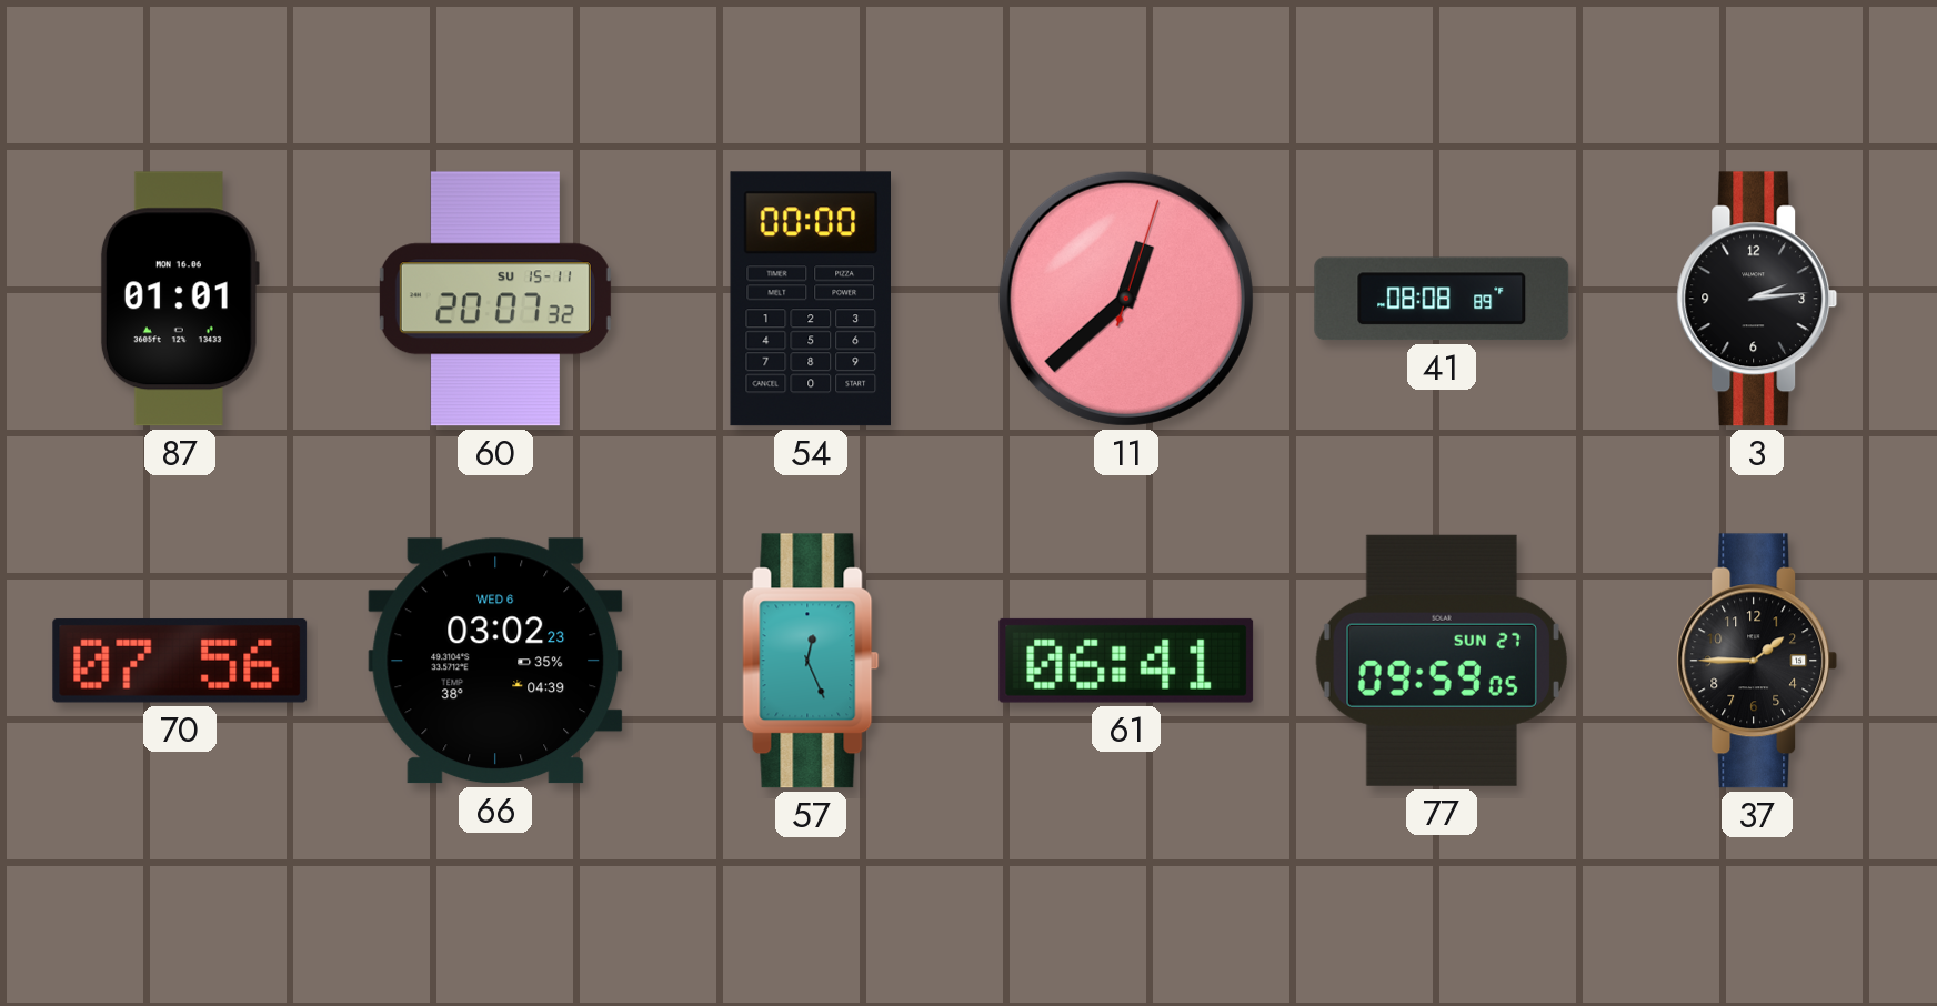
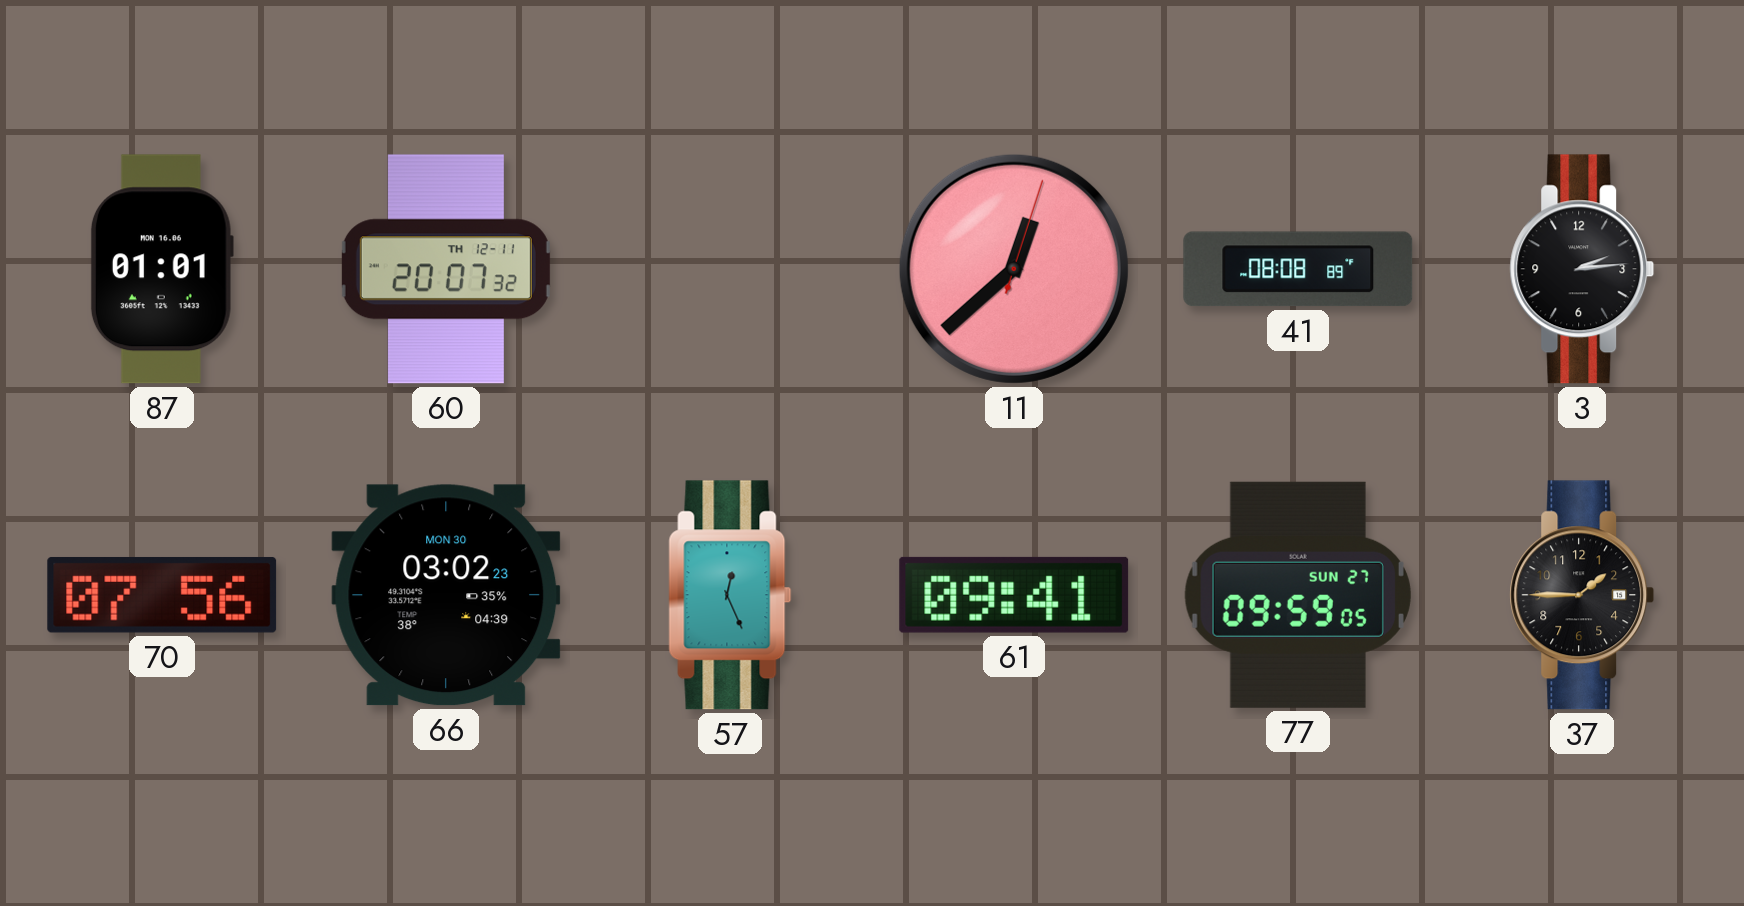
60 date: SU 15-11 -> TH 12-11 (446, 269)
54: 00:00 -> none (810, 299)
66 date: WED 6 -> MON 30 (446, 595)
61: 06:41 -> 09:41 (1014, 595)
